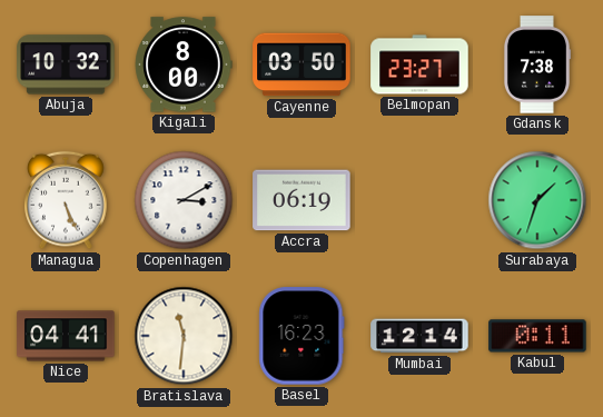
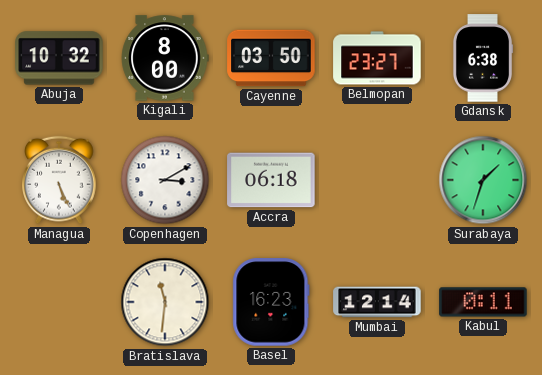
Gdansk: 7:38 -> 6:38 (483, 58)
Accra: 06:19 -> 06:18 (271, 180)
Nice: 04:41 -> none (66, 336)
